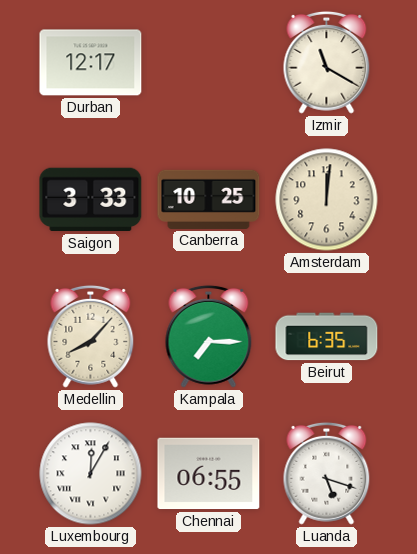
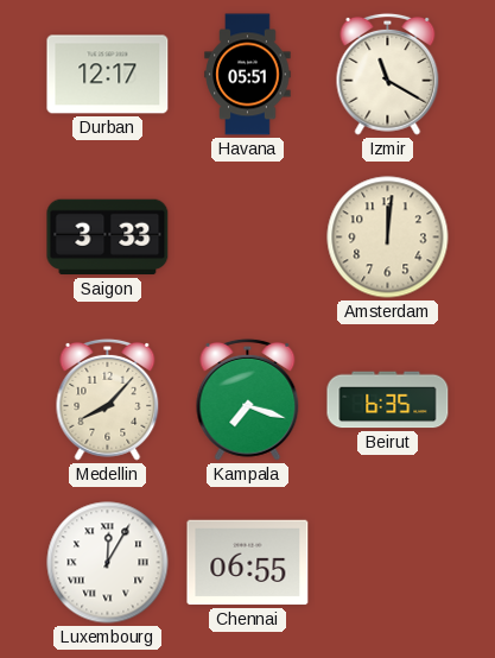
Havana: none -> 05:51 (248, 75)
Canberra: 10:25 -> none (209, 199)
Kampala: 7:15 -> 7:18 (248, 399)
Luanda: 5:18 -> none (327, 473)
